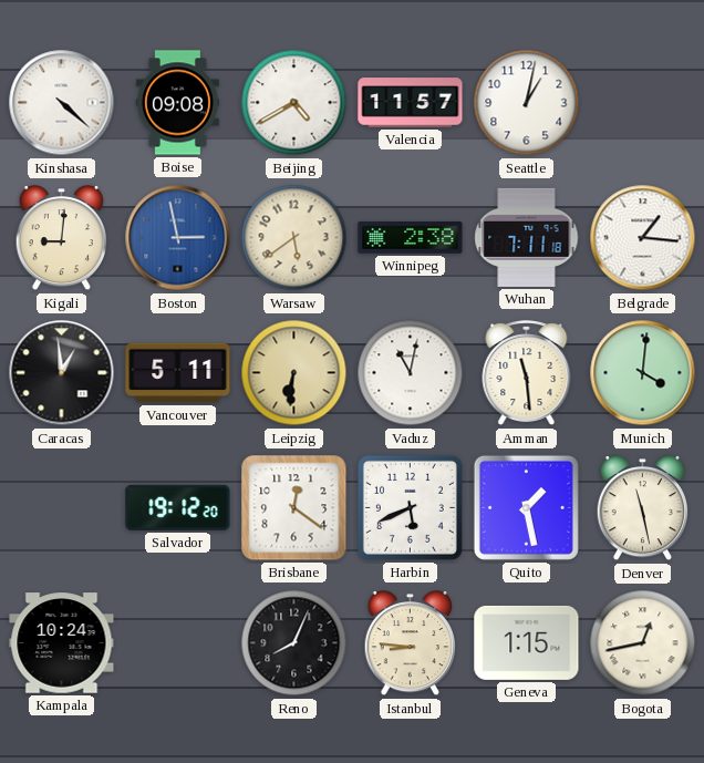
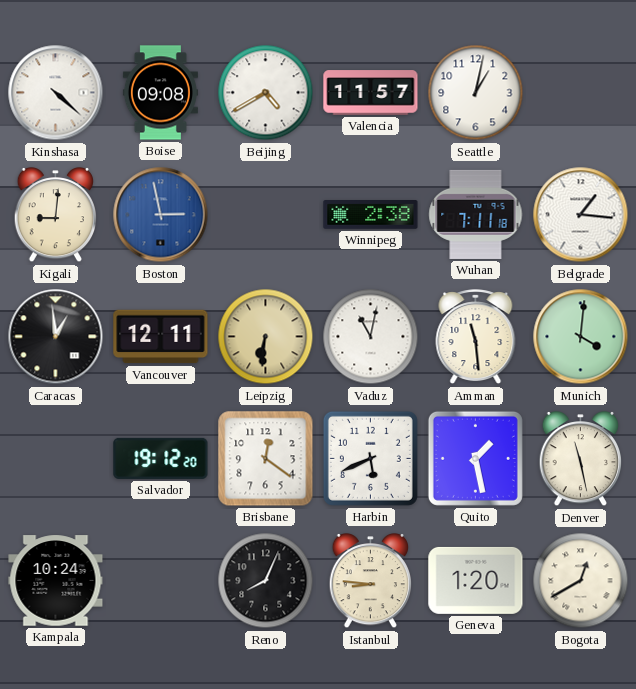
Warsaw: 5:39 -> none (294, 238)
Vancouver: 5:11 -> 12:11 (161, 337)
Geneva: 1:15 -> 1:20 (476, 580)
Bogota: 12:43 -> 12:40 (581, 581)
